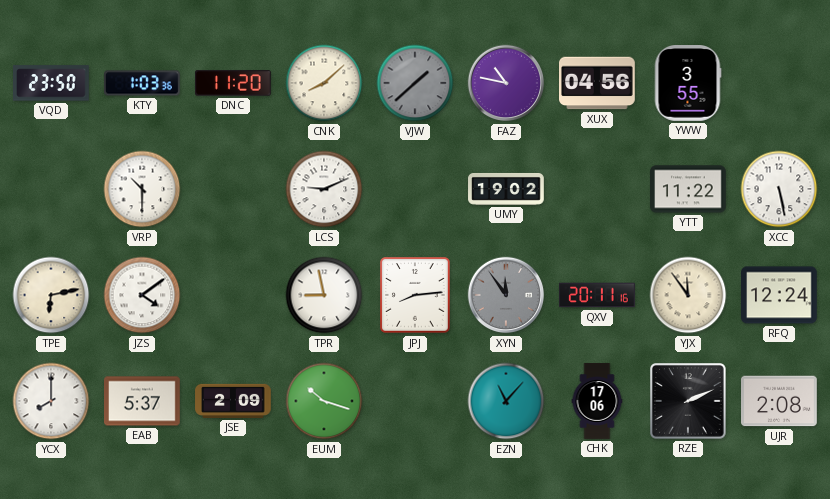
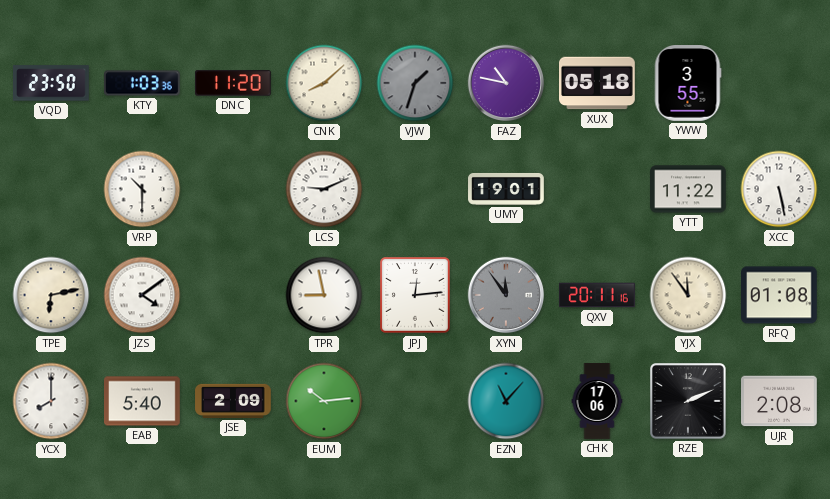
VJW: 1:38 -> 1:33 (415, 83)
XUX: 04:56 -> 05:18 (597, 83)
UMY: 19:02 -> 19:01 (506, 189)
JPJ: 8:14 -> 12:14 (416, 295)
RFQ: 12:24 -> 01:08 (780, 295)
EAB: 5:37 -> 5:40 (143, 401)
EUM: 10:18 -> 10:14 (324, 401)
